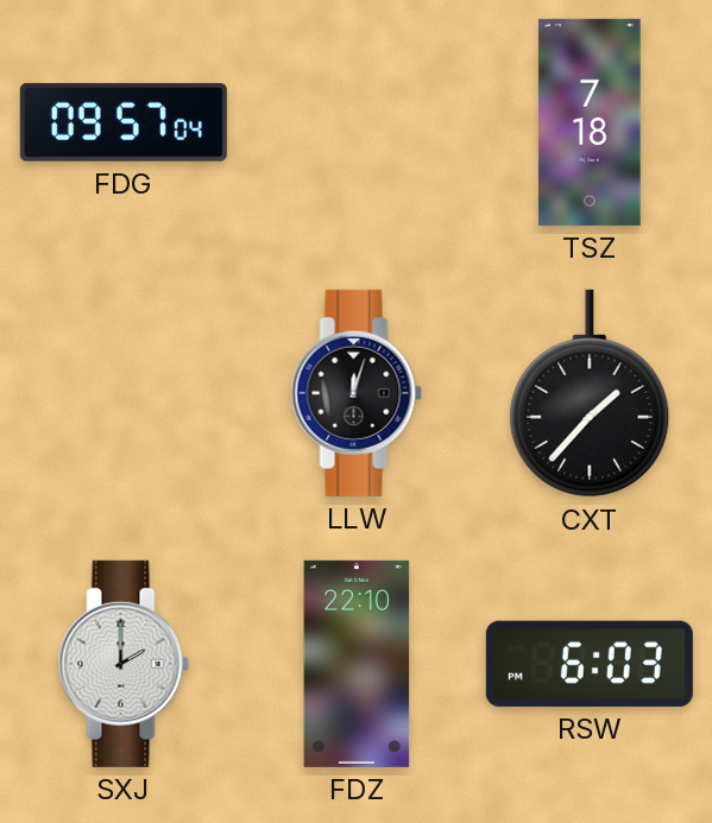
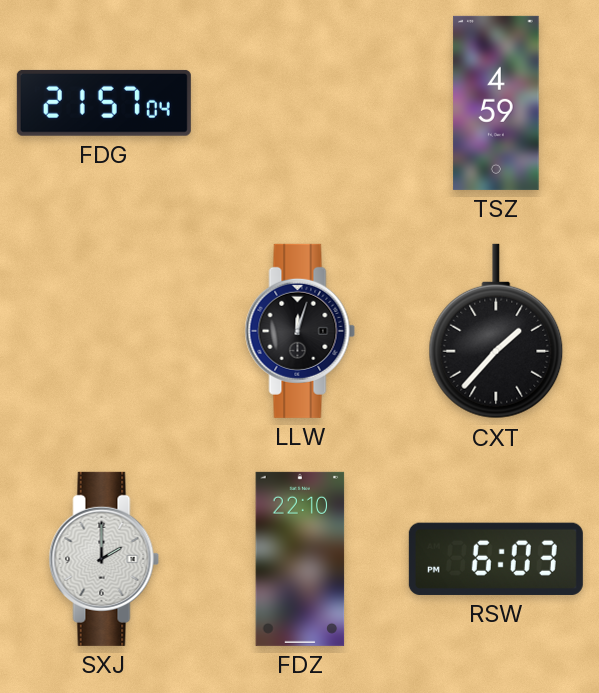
FDG: 09:57 -> 21:57 (104, 103)
TSZ: 7:18 -> 4:59 (496, 103)
